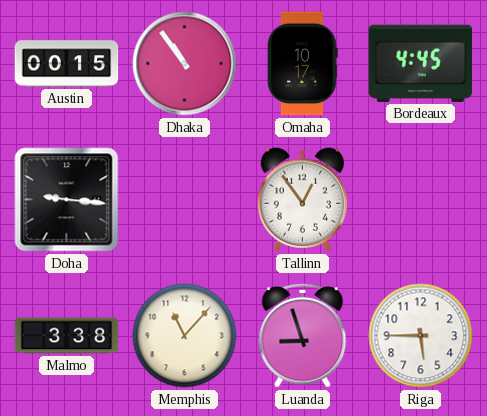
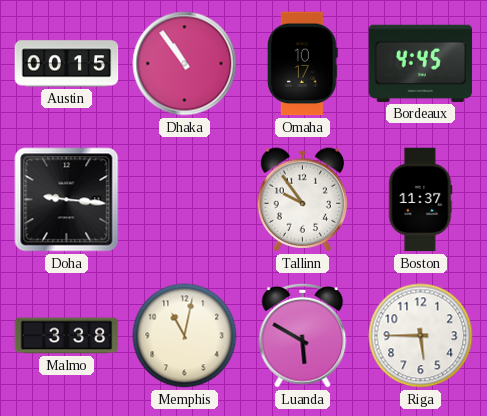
Tallinn: 12:54 -> 9:54 (302, 200)
Boston: none -> 11:37 (420, 200)
Memphis: 11:07 -> 11:02 (185, 336)
Luanda: 8:57 -> 5:50 (303, 335)
